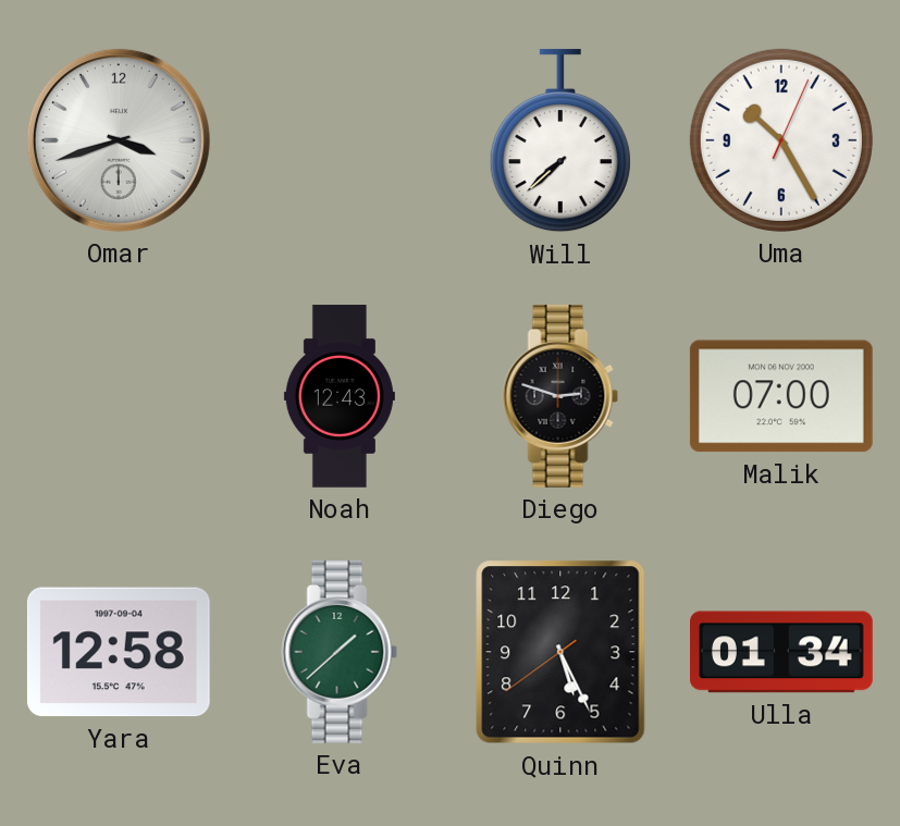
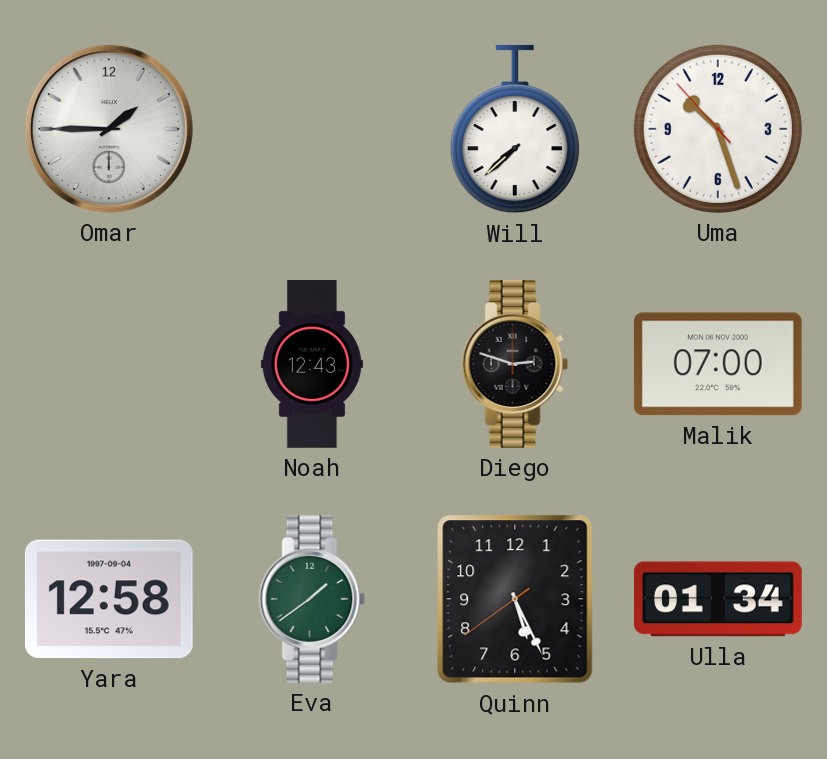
Omar: 3:42 -> 1:45 (109, 129)
Uma: 10:25 -> 10:26 (718, 129)
Eva: 1:38 -> 1:39 (312, 599)
